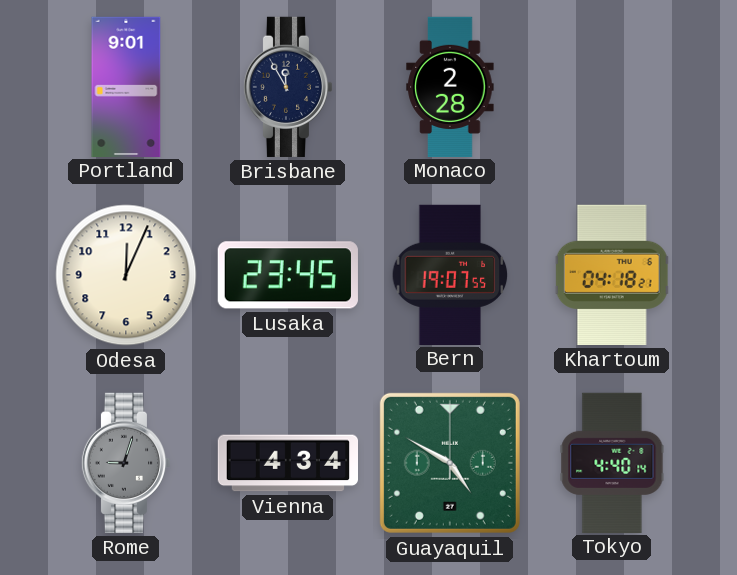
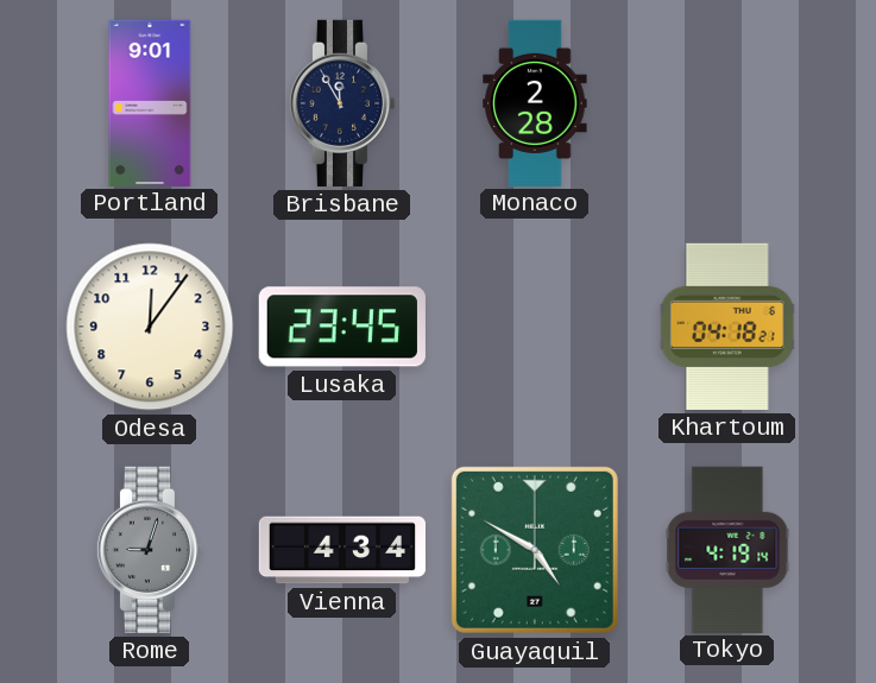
Odesa: 12:04 -> 12:06 (150, 327)
Bern: 19:07 -> none (450, 274)
Tokyo: 4:40 -> 4:19 (727, 549)
